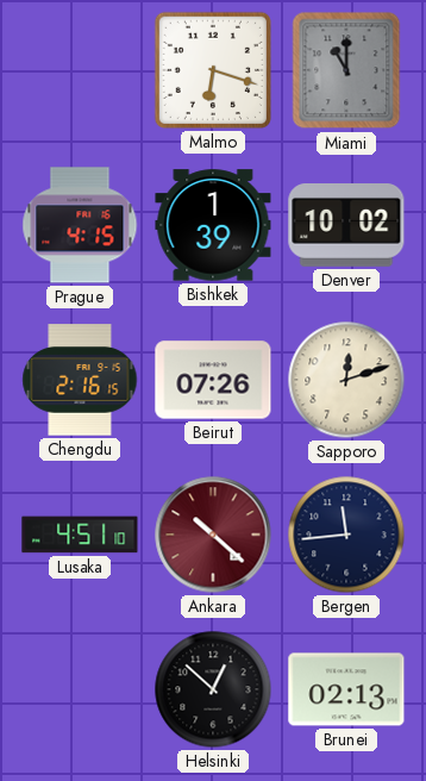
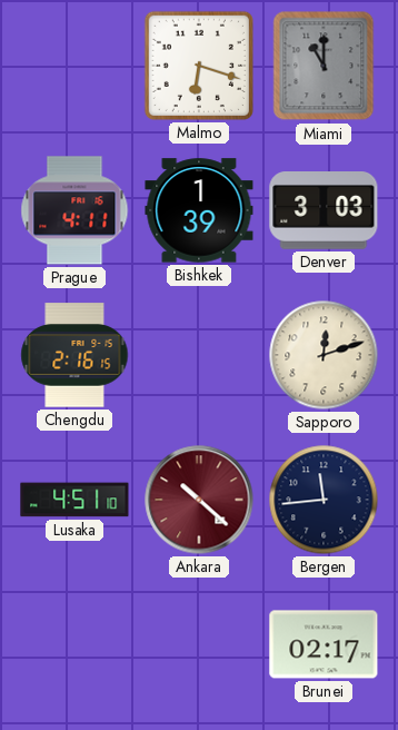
Prague: 4:15 -> 4:11 (74, 210)
Denver: 10:02 -> 3:03 (324, 211)
Beirut: 07:26 -> none (213, 380)
Helsinki: 12:52 -> none (213, 689)
Brunei: 02:13 -> 02:17 (324, 644)
